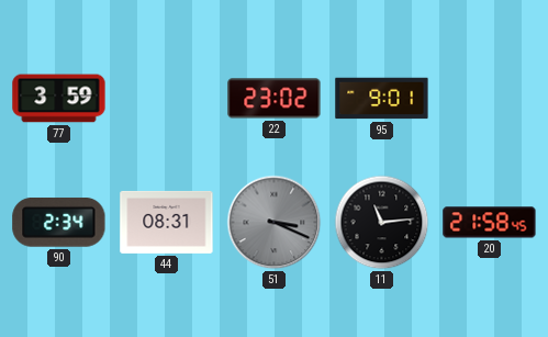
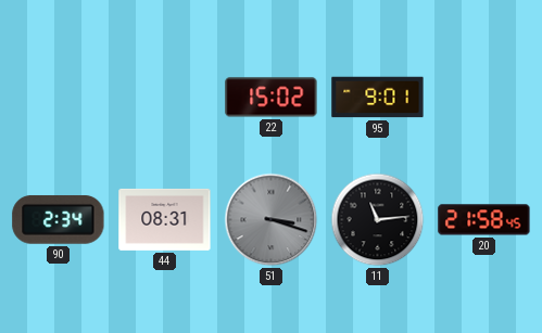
77: 3:59 -> none (59, 99)
22: 23:02 -> 15:02 (272, 98)
51: 3:19 -> 3:18 (272, 220)
